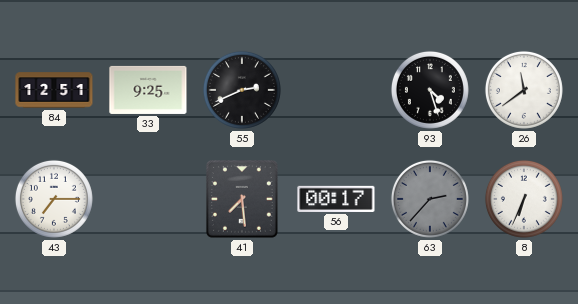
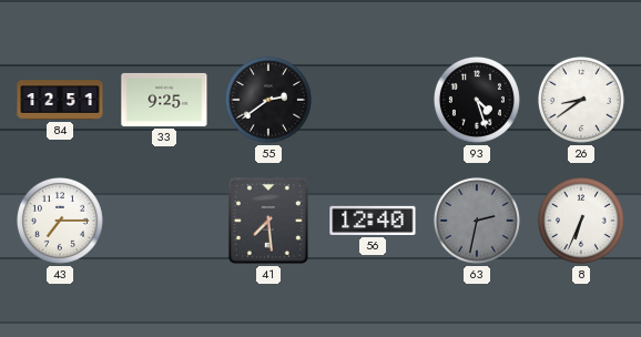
55: 2:41 -> 2:39 (268, 100)
26: 11:39 -> 8:39 (581, 100)
56: 00:17 -> 12:40 (373, 221)
63: 2:37 -> 2:32 (477, 221)
